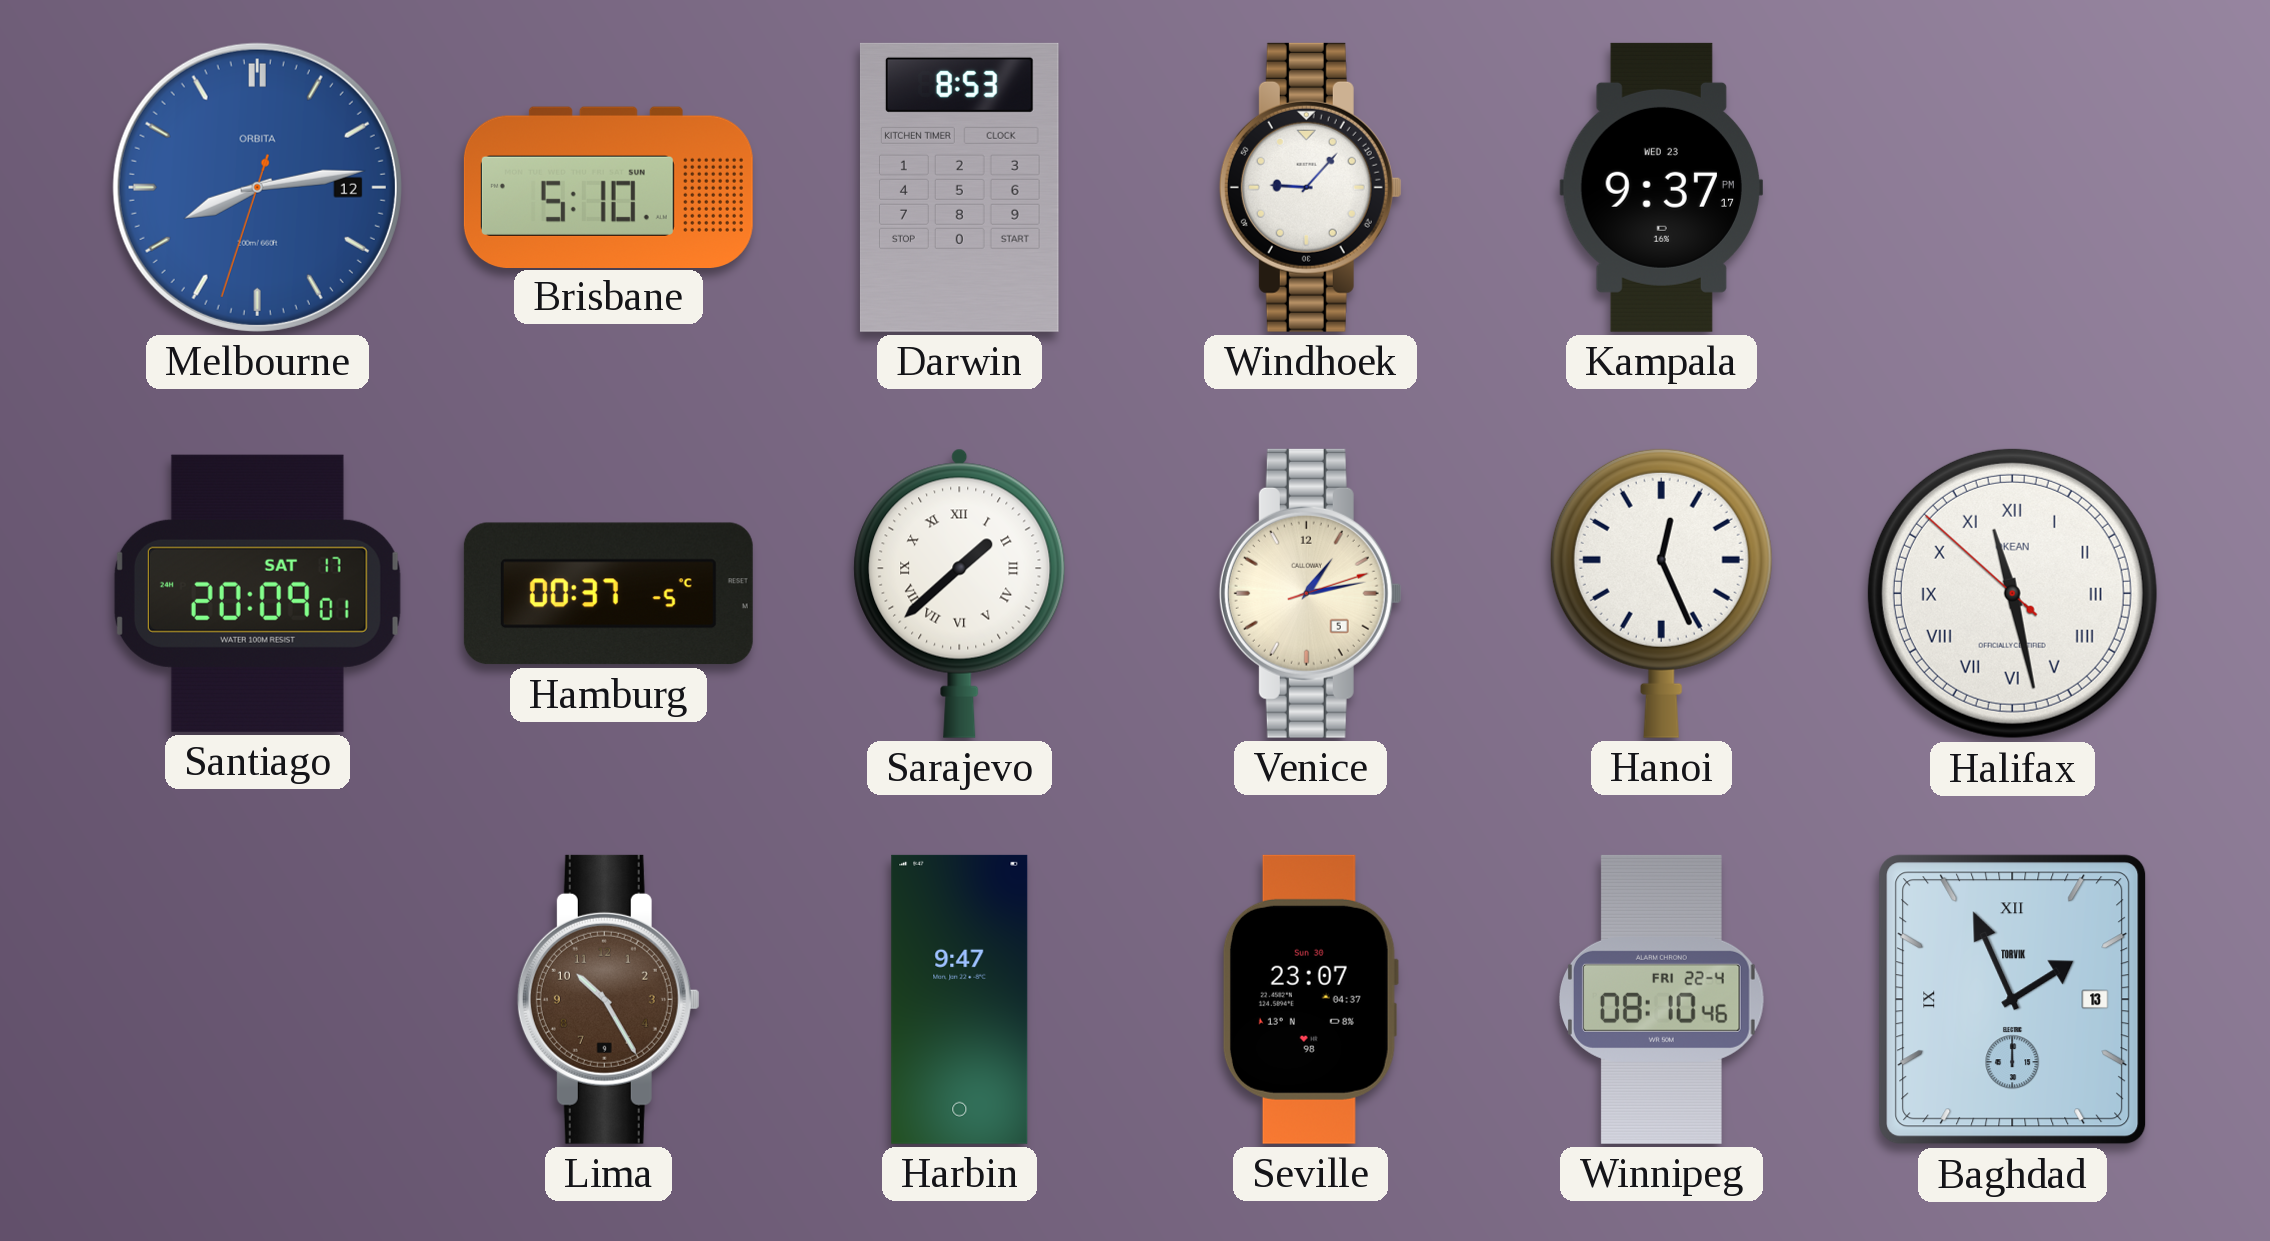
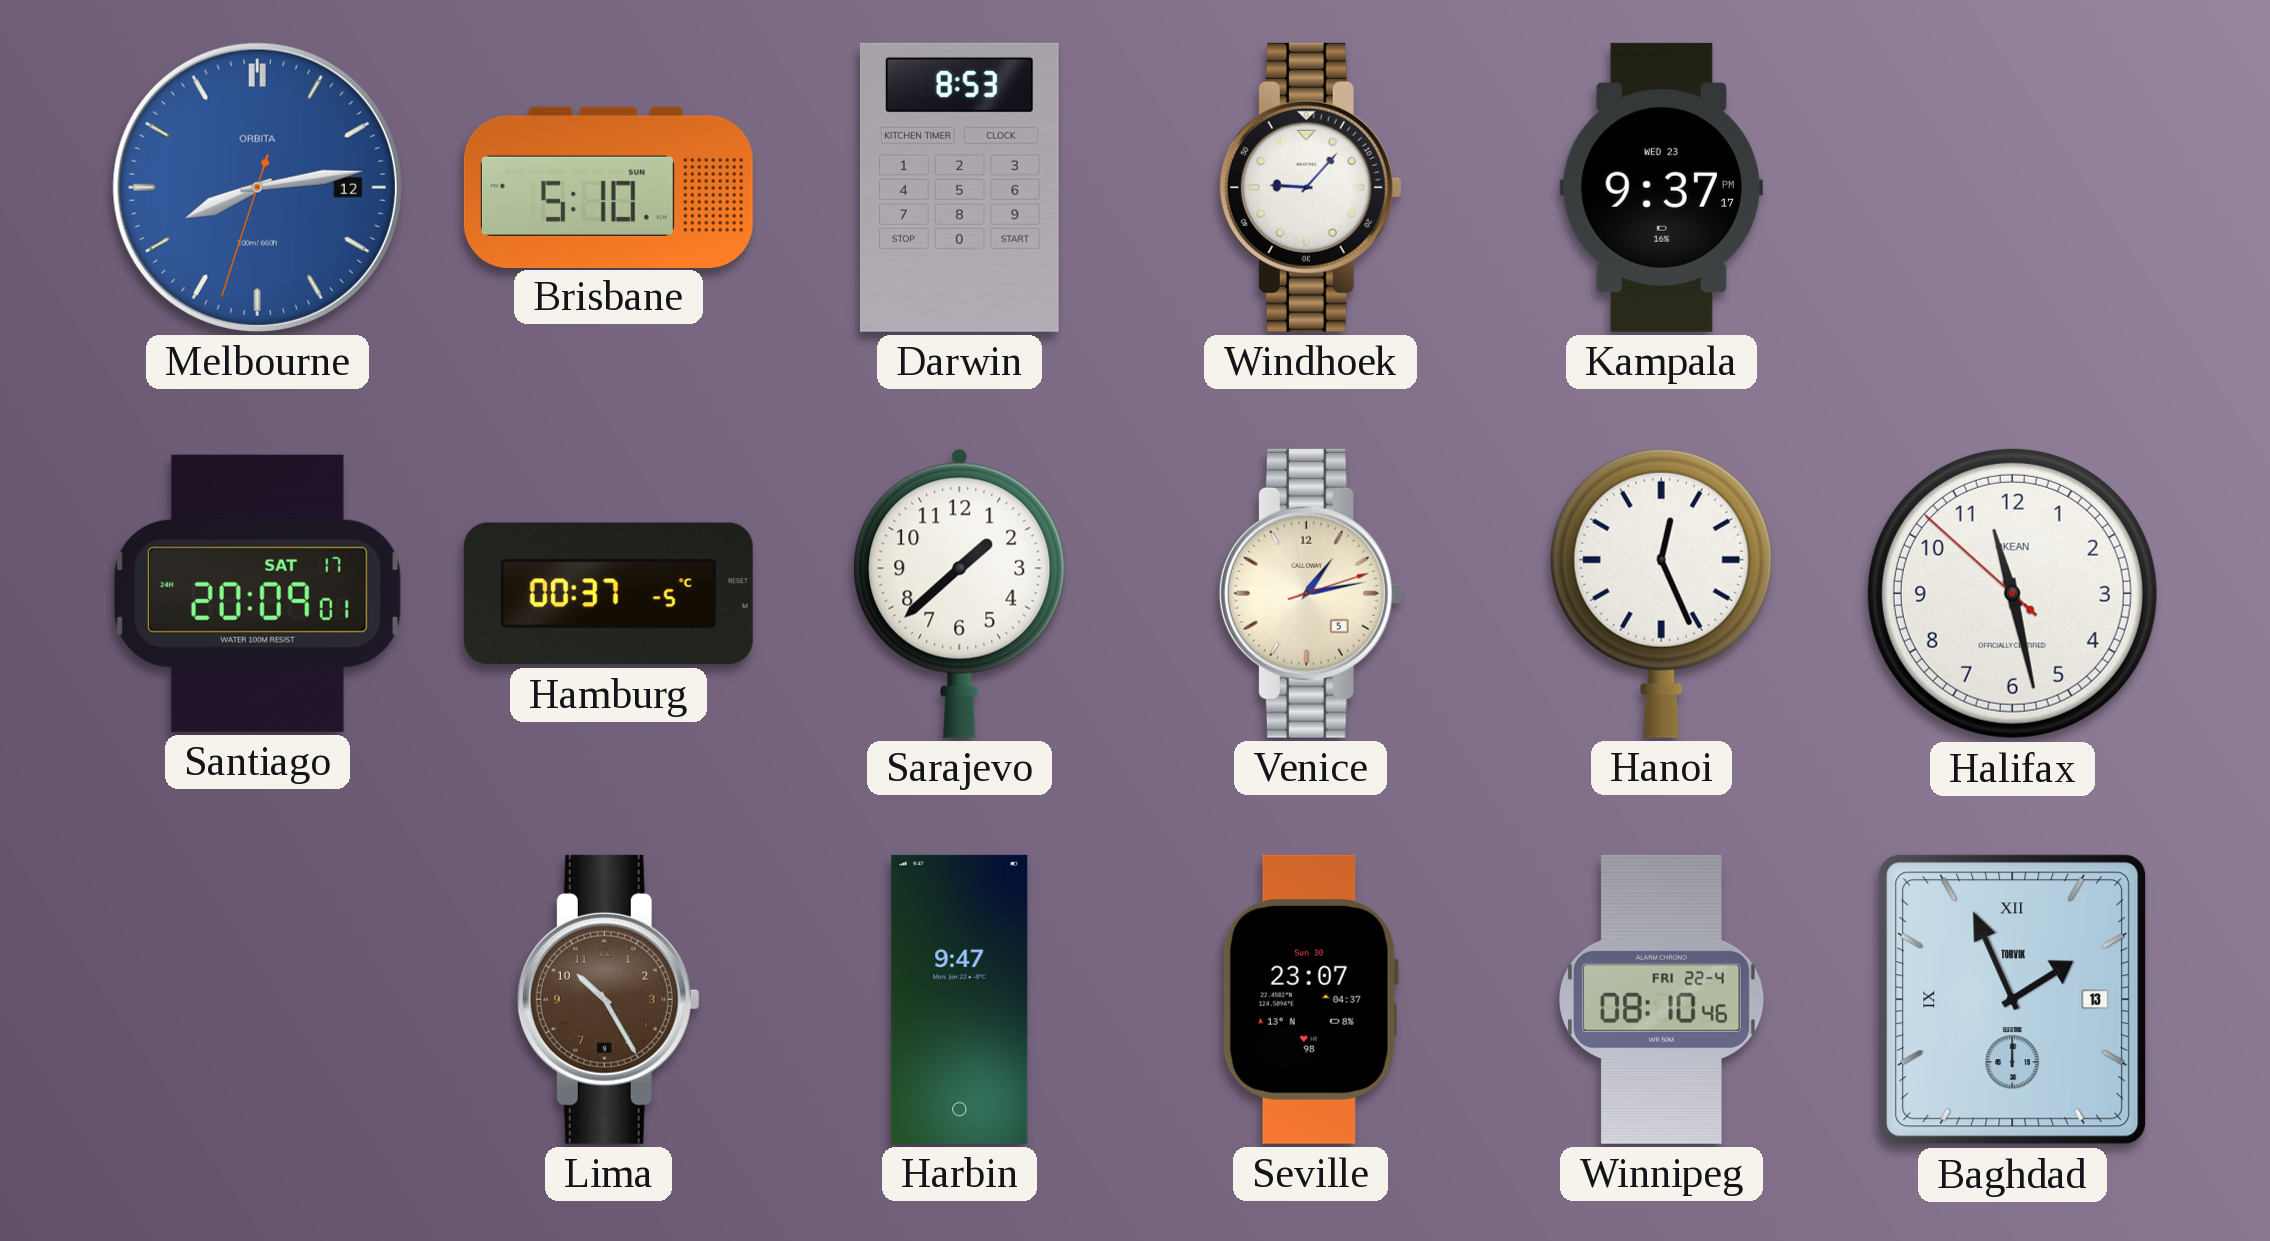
Sarajevo numerals: Roman -> Arabic (960, 593)
Halifax numerals: Roman -> Arabic (2012, 593)
